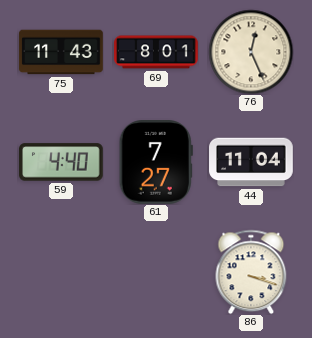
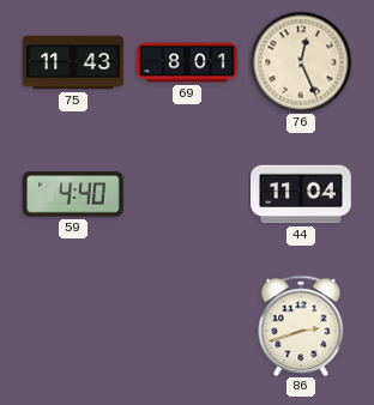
61: 7:27 -> none (156, 163)
86: 3:18 -> 2:42 (301, 326)
